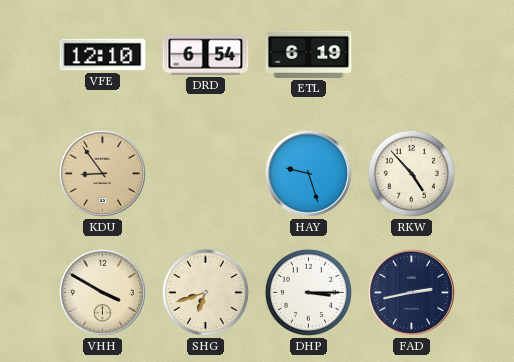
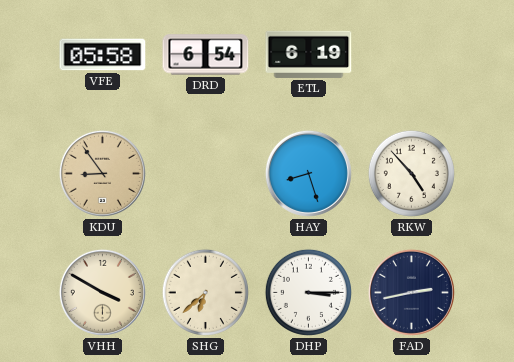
VFE: 12:10 -> 05:58 (103, 55)
HAY: 9:27 -> 8:27 (308, 173)
SHG: 6:42 -> 6:38 (205, 292)
